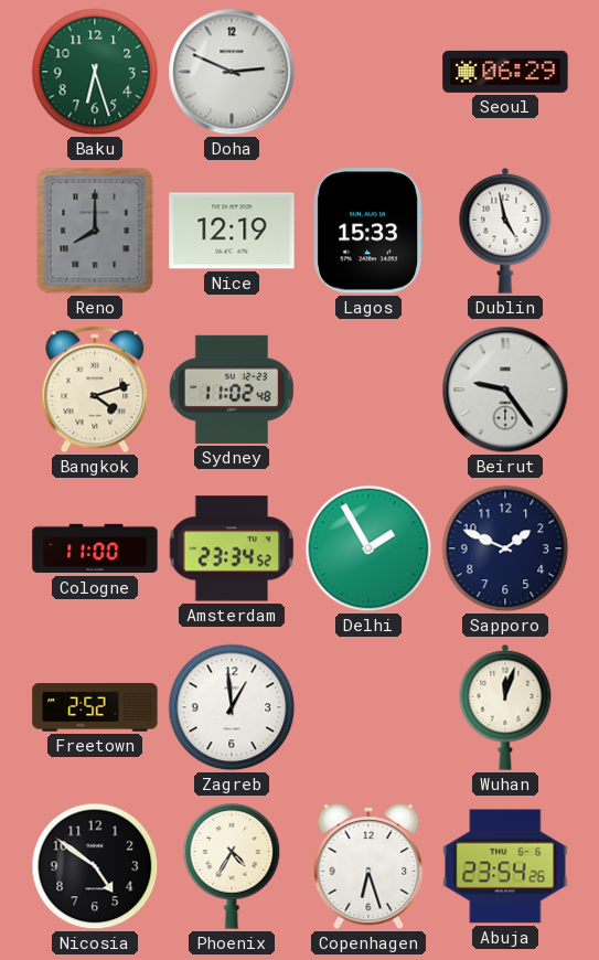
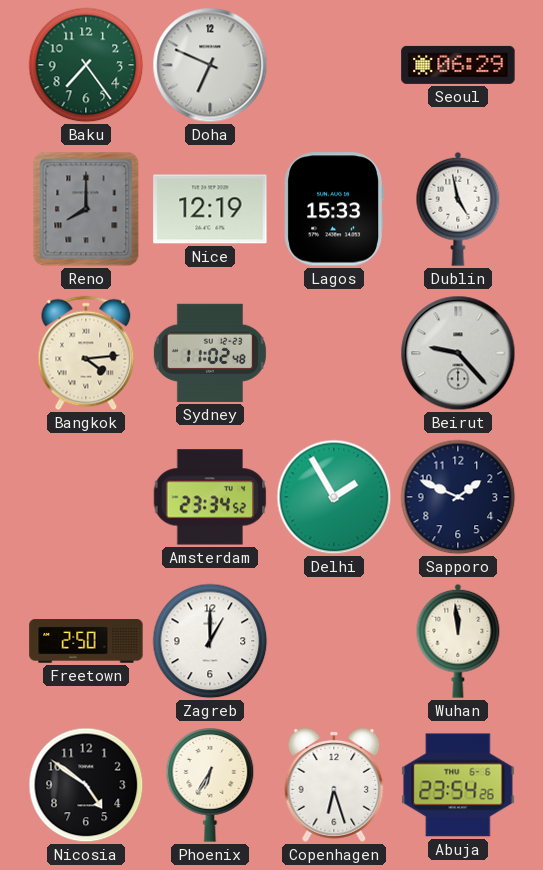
Baku: 6:27 -> 7:24 (86, 65)
Doha: 2:49 -> 6:49 (210, 65)
Bangkok: 4:12 -> 4:14 (86, 353)
Beirut: 9:24 -> 9:23 (458, 353)
Cologne: 11:00 -> none (95, 548)
Freetown: 2:52 -> 2:50 (86, 641)
Zagreb: 12:59 -> 1:00 (210, 641)
Wuhan: 12:03 -> 11:59 (458, 641)
Phoenix: 4:35 -> 6:35 (210, 785)
